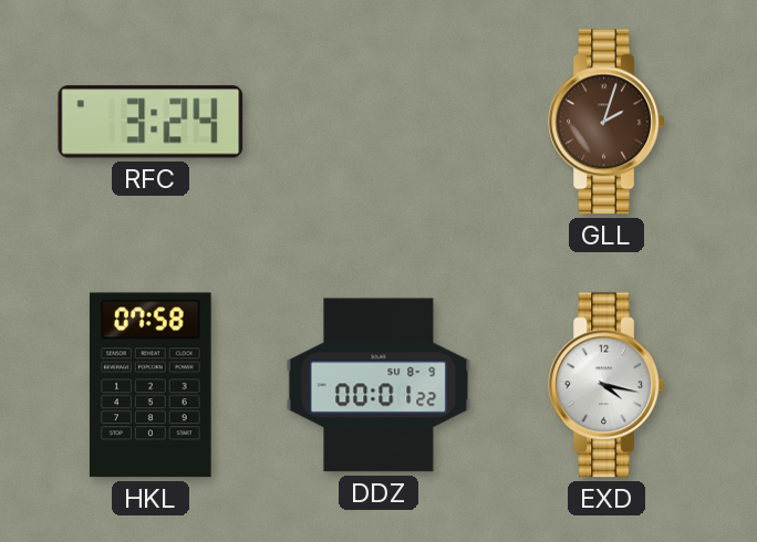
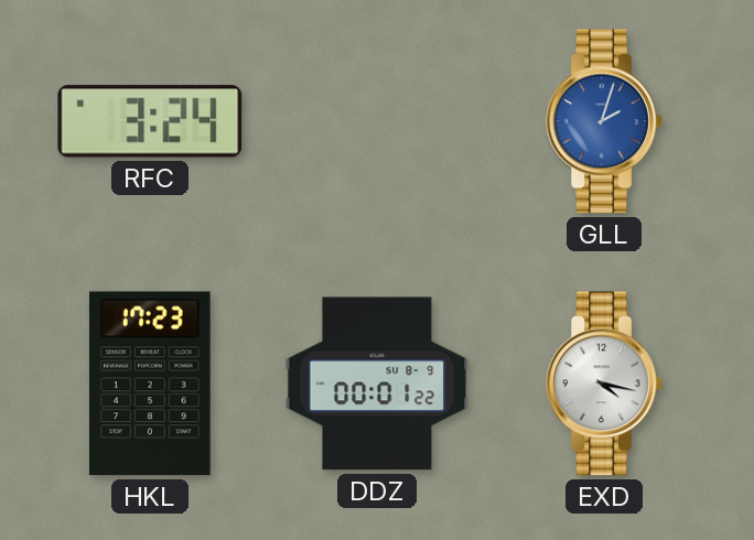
GLL dial: brown -> blue (604, 121)
HKL: 07:58 -> 17:23 (150, 384)
